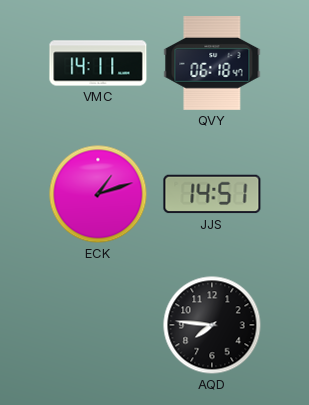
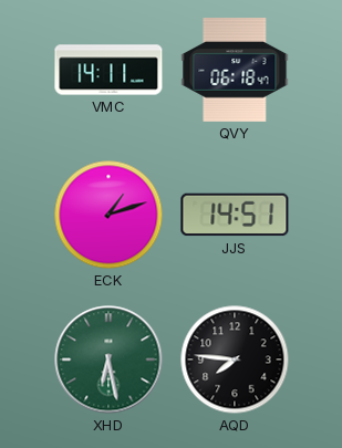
XHD: none -> 6:28 (108, 360)
